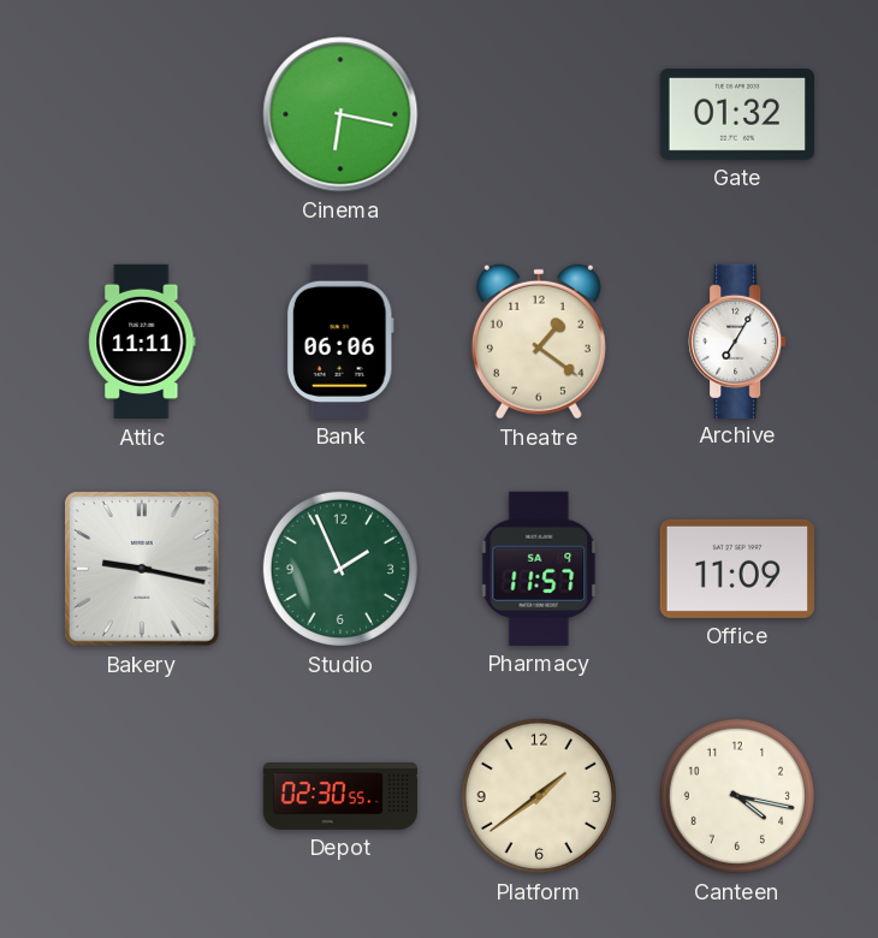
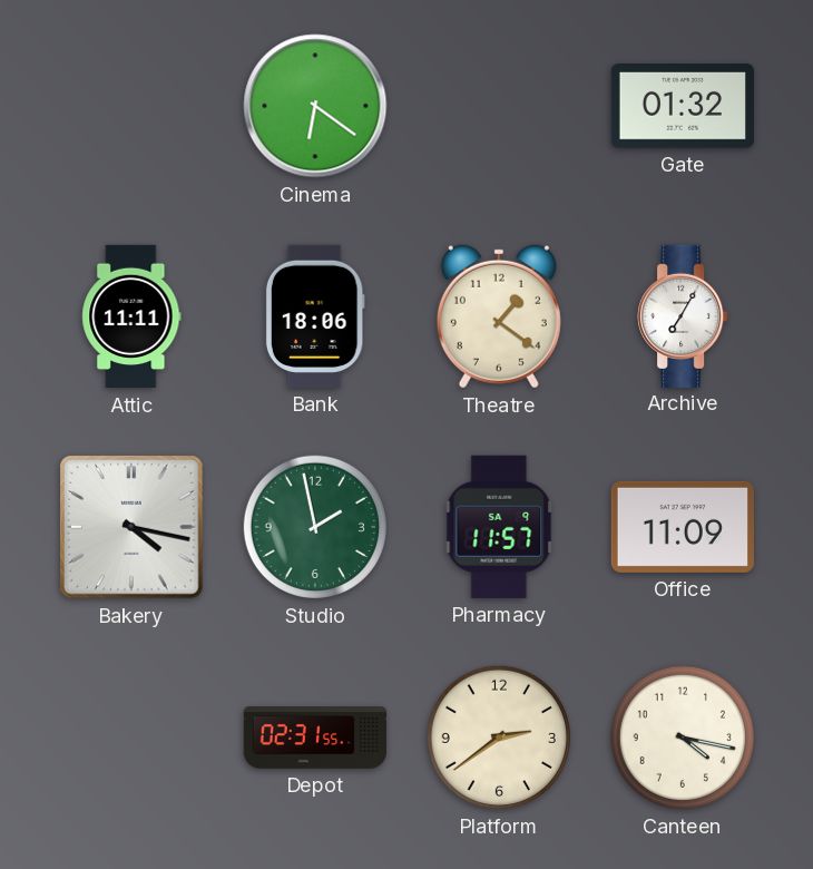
Cinema: 6:17 -> 6:21 (315, 106)
Bank: 06:06 -> 18:06 (315, 316)
Bakery: 9:17 -> 4:17 (133, 528)
Studio: 1:56 -> 1:58 (315, 527)
Depot: 02:30 -> 02:31 (315, 739)
Platform: 1:39 -> 2:39 (499, 738)
